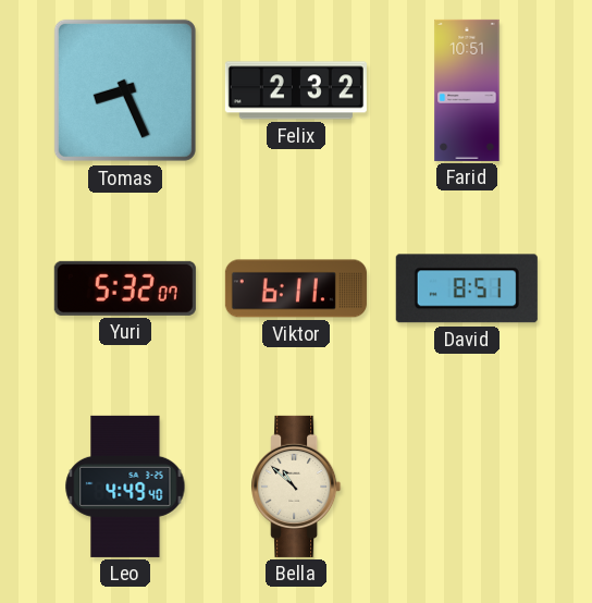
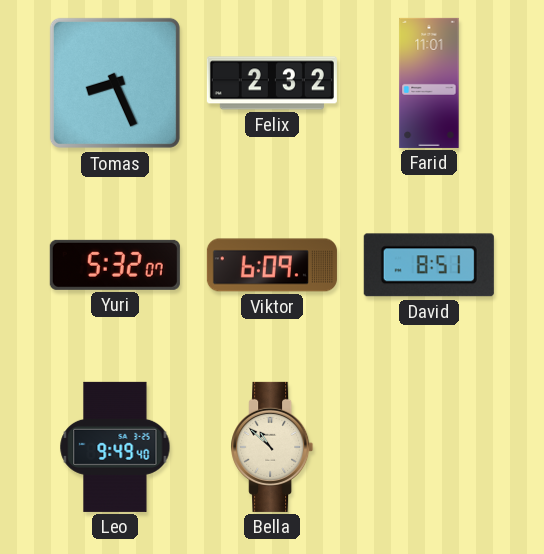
Farid: 10:51 -> 11:01 (429, 83)
Viktor: 6:11 -> 6:09 (272, 265)
Leo: 4:49 -> 9:49 (115, 447)
